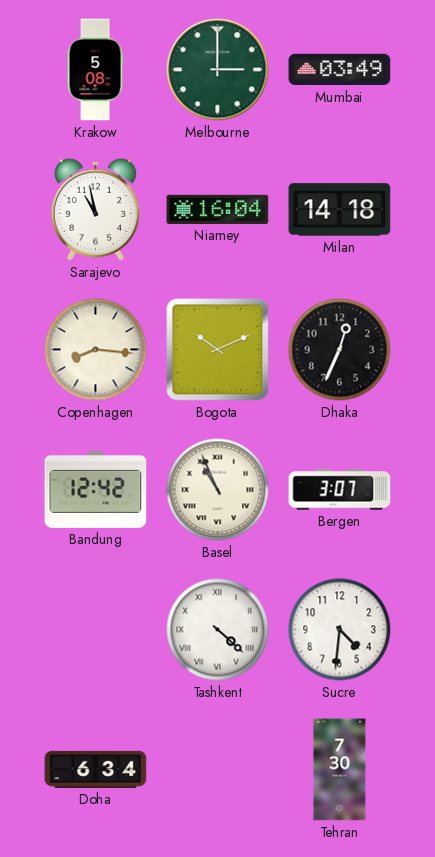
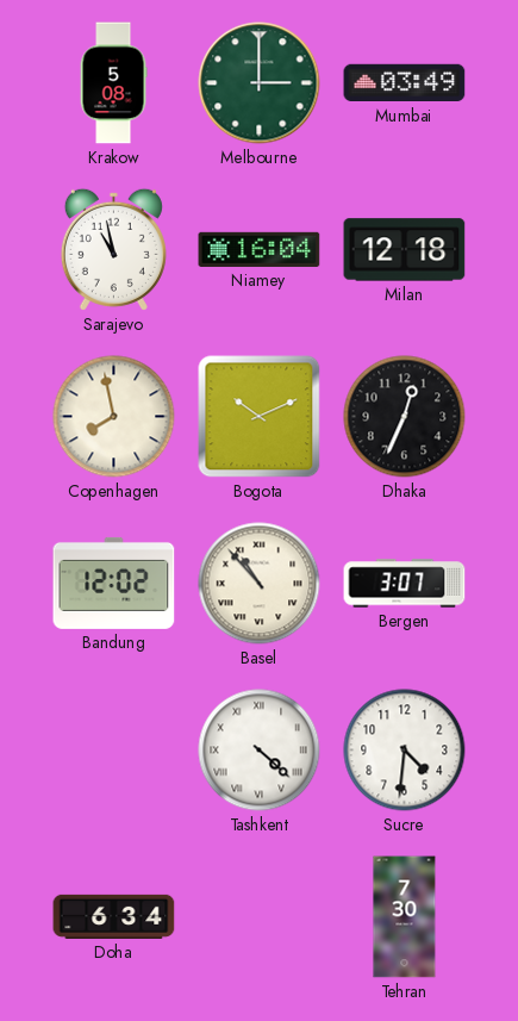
Milan: 14:18 -> 12:18 (405, 250)
Copenhagen: 8:16 -> 7:58 (114, 417)
Bandung: 12:42 -> 12:02 (114, 583)
Basel: 10:56 -> 10:53 (260, 584)
